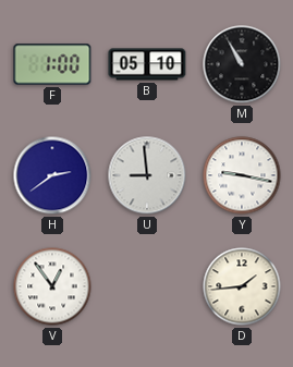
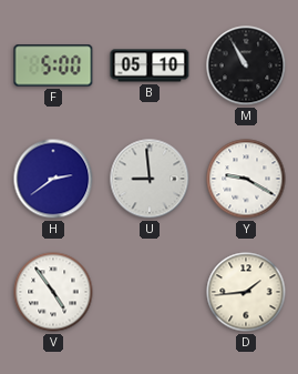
F: 1:00 -> 5:00 (53, 65)
Y: 9:17 -> 9:20 (246, 179)
V: 12:54 -> 4:54 (53, 292)
